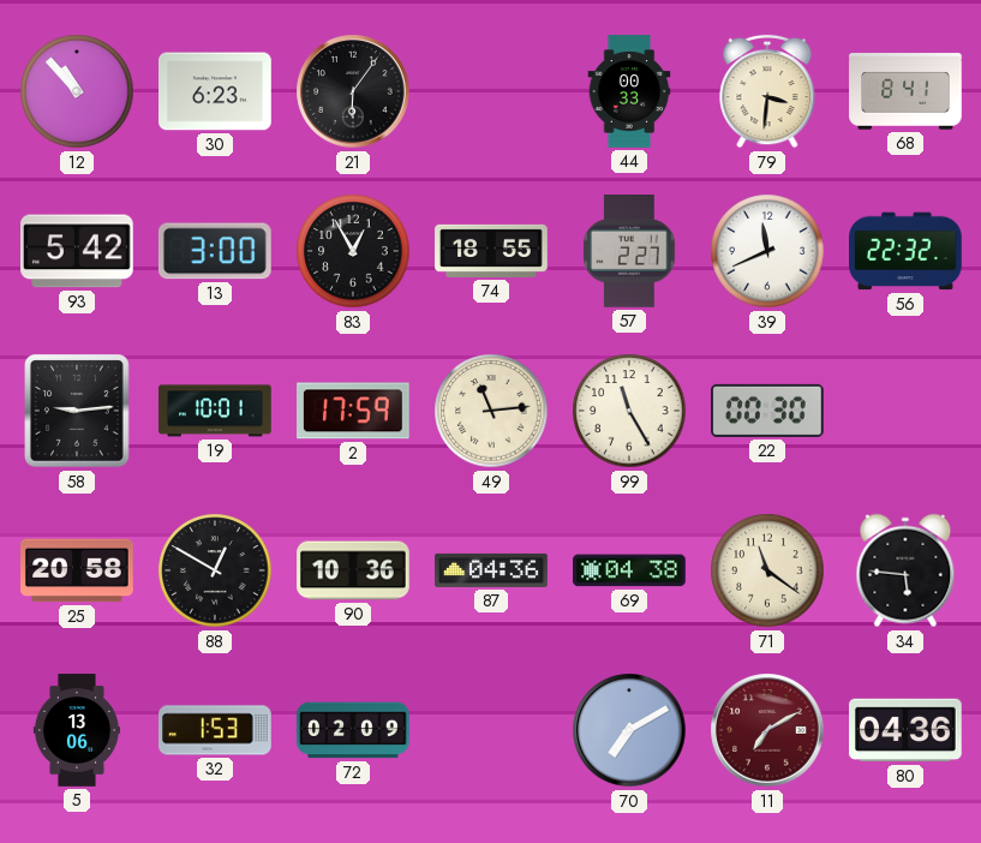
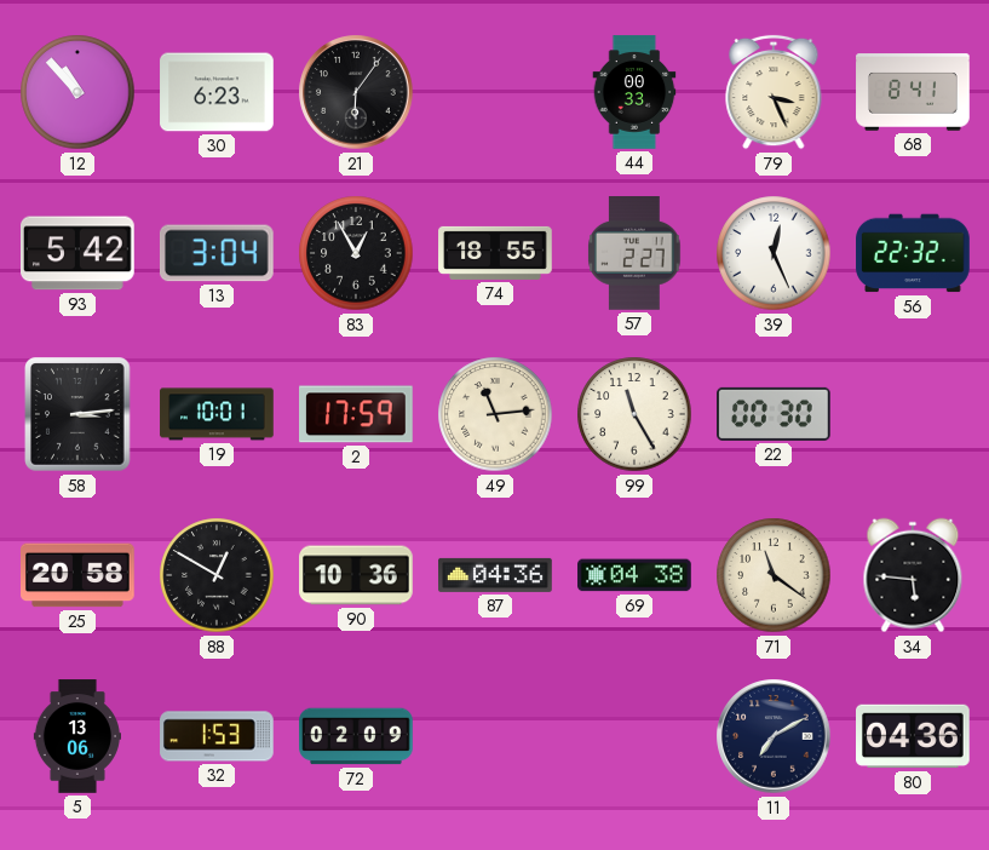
79: 3:31 -> 3:26 (774, 92)
13: 3:00 -> 3:04 (217, 253)
39: 11:41 -> 12:26 (774, 253)
58: 9:14 -> 3:14 (77, 414)
70: 7:10 -> none (629, 730)
11 dial: burgundy -> navy (774, 736)
